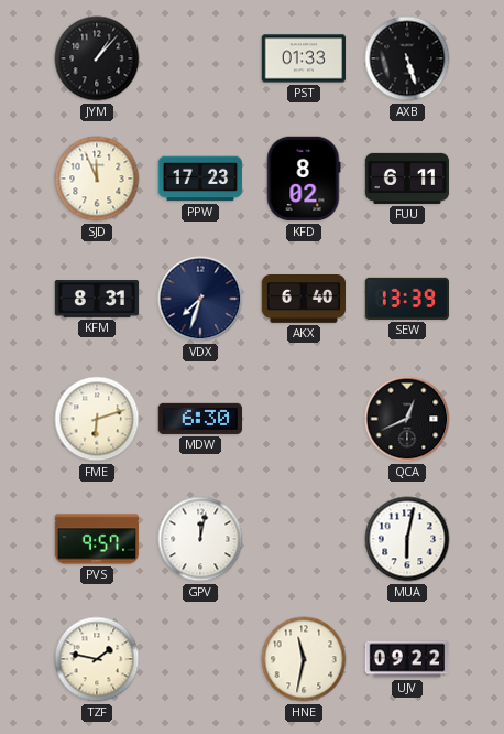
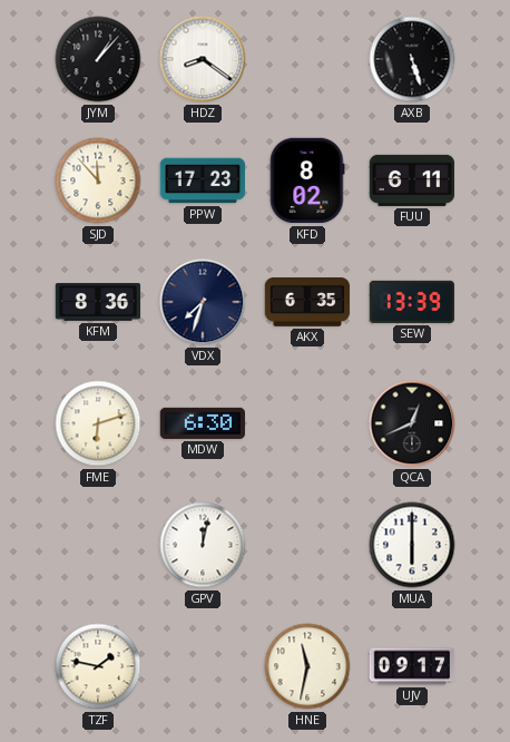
HDZ: none -> 8:21 (203, 59)
PST: 01:33 -> none (304, 58)
SJD: 11:56 -> 11:53 (98, 180)
KFM: 8:31 -> 8:36 (98, 302)
AKX: 6:40 -> 6:35 (307, 303)
PVS: 9:57 -> none (97, 539)
MUA: 6:02 -> 6:00 (412, 545)
UJV: 09:22 -> 09:17 (412, 666)
